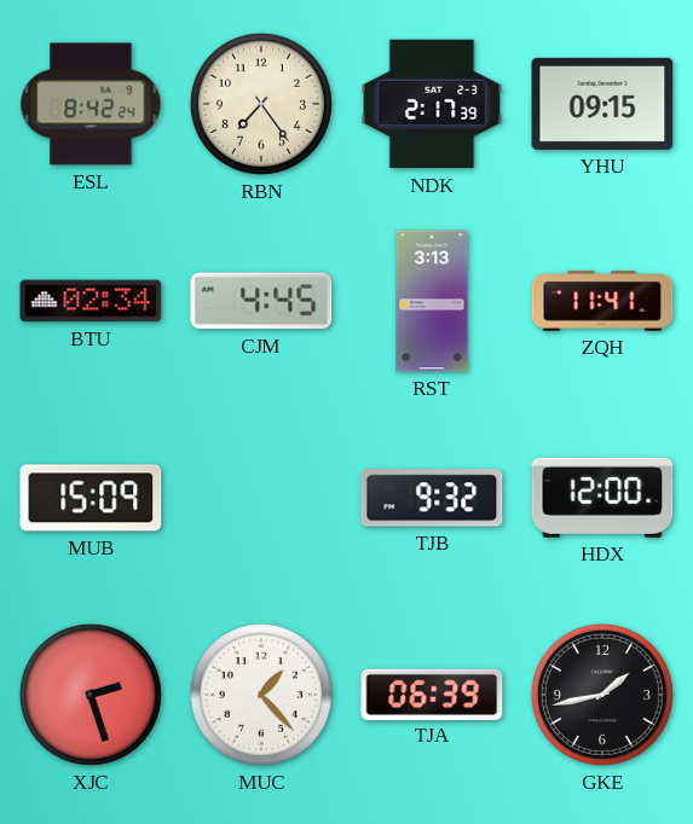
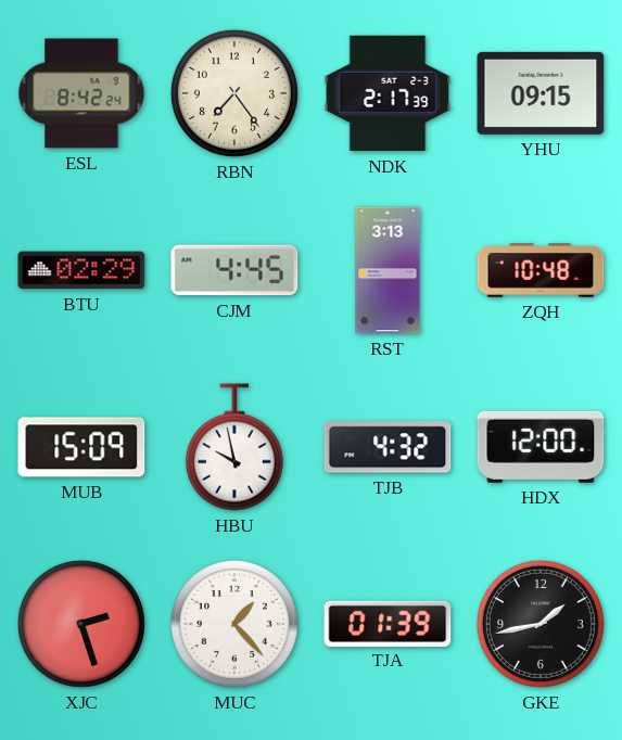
BTU: 02:34 -> 02:29 (81, 270)
ZQH: 11:41 -> 10:48 (541, 270)
HBU: none -> 9:58 (234, 447)
TJB: 9:32 -> 4:32 (388, 447)
TJA: 06:39 -> 01:39 (388, 623)
